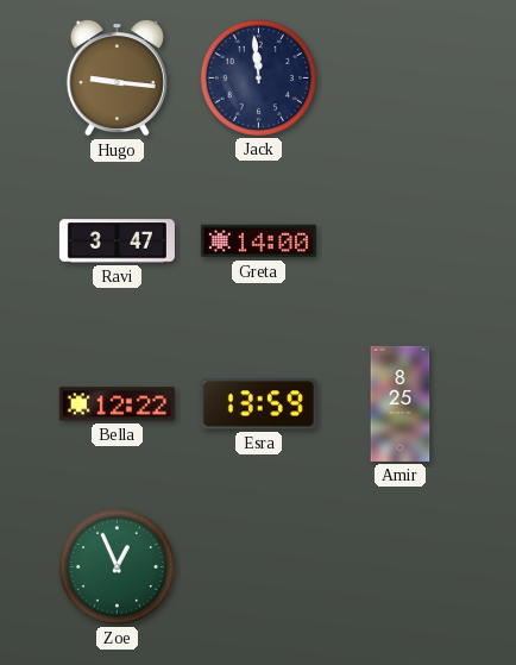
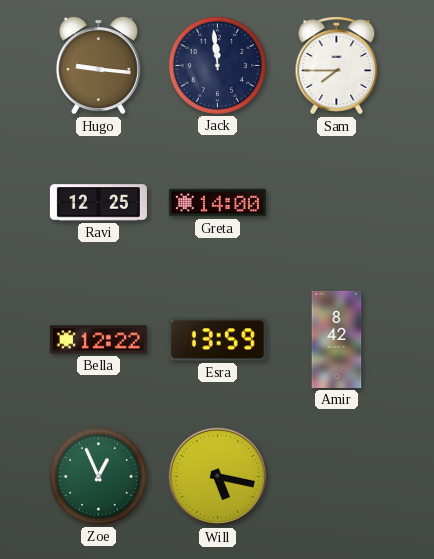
Sam: none -> 7:45 (337, 66)
Ravi: 3:47 -> 12:25 (98, 203)
Amir: 8:25 -> 8:42 (337, 339)
Will: none -> 5:17 (218, 477)
